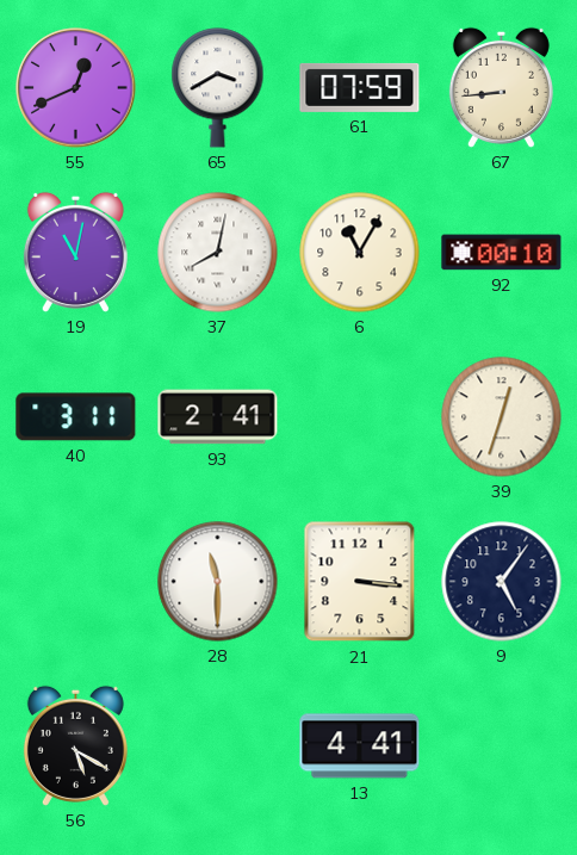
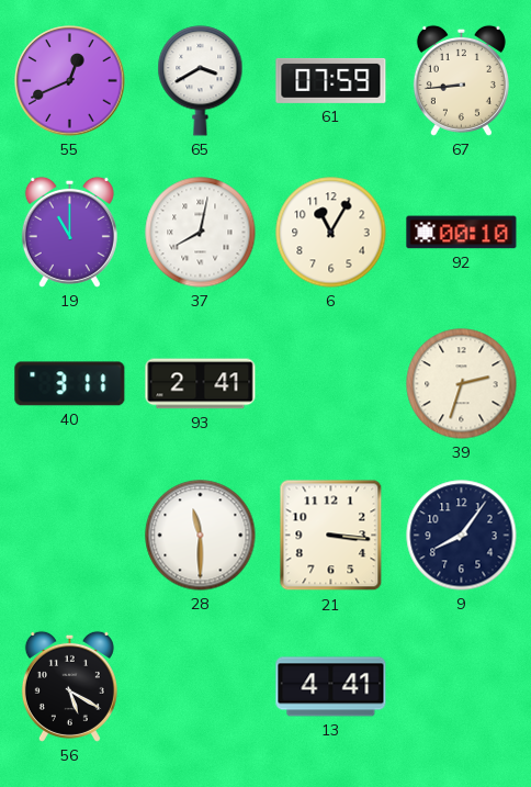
19: 11:02 -> 11:00 (69, 232)
39: 12:33 -> 2:33 (462, 384)
9: 5:06 -> 8:06 (462, 536)
